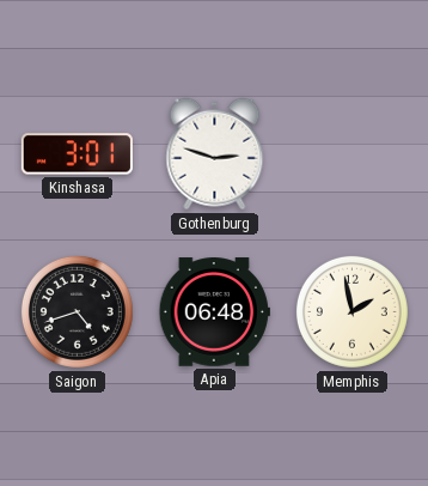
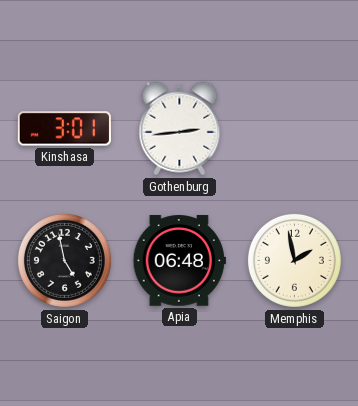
Gothenburg: 2:48 -> 2:44 (180, 129)
Saigon: 4:42 -> 4:58 (64, 260)
